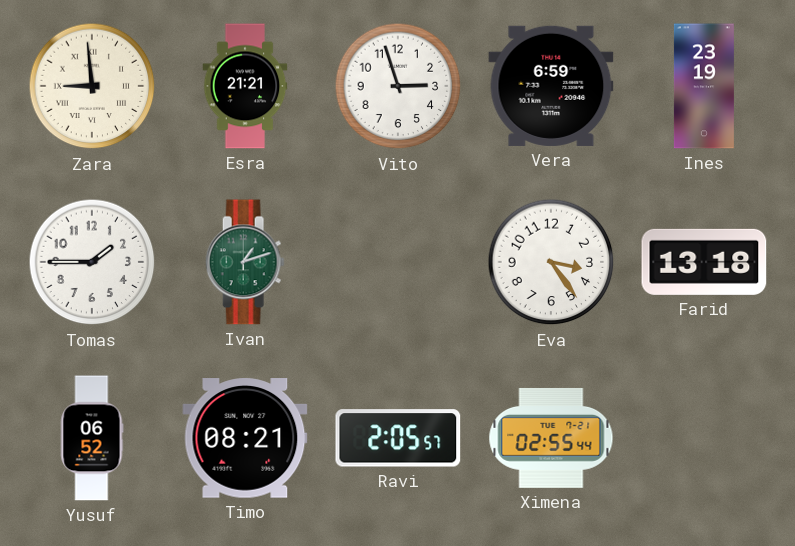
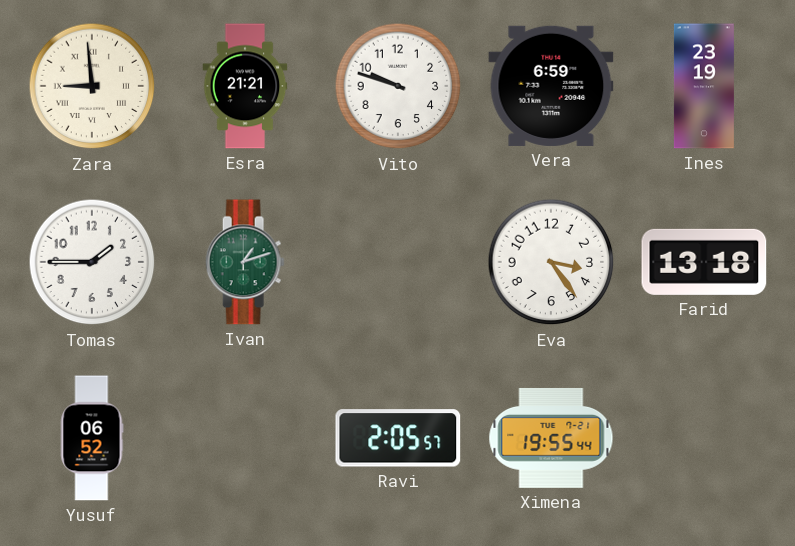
Vito: 2:57 -> 9:48 (398, 86)
Timo: 08:21 -> none (245, 438)
Ximena: 02:55 -> 19:55 (551, 438)
